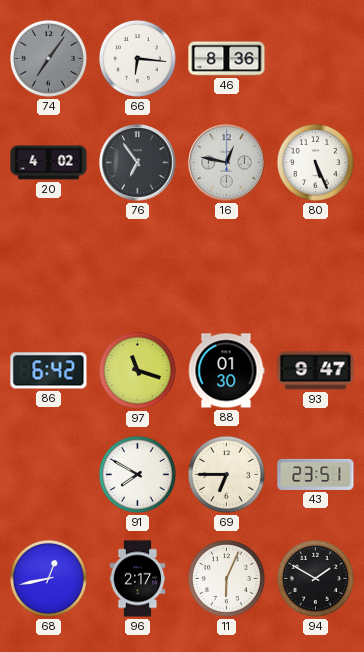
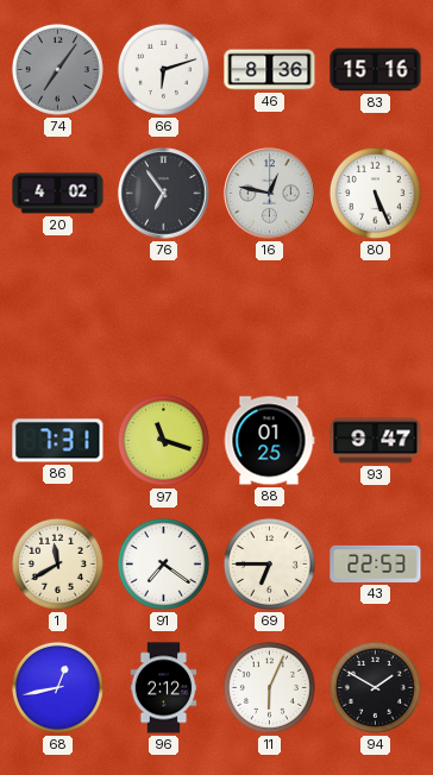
66: 6:16 -> 6:12 (163, 69)
83: none -> 15:16 (376, 70)
86: 6:42 -> 7:31 (58, 441)
88: 01:30 -> 01:25 (269, 441)
1: none -> 11:40 (57, 563)
91: 7:50 -> 7:21 (163, 563)
43: 23:51 -> 22:53 (376, 563)
96: 2:17 -> 2:12 (164, 688)
